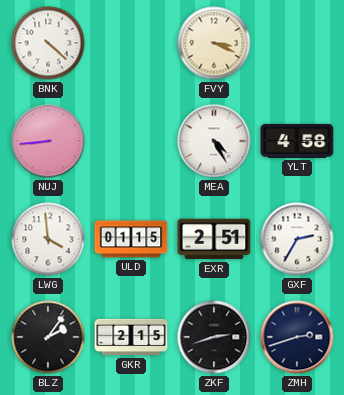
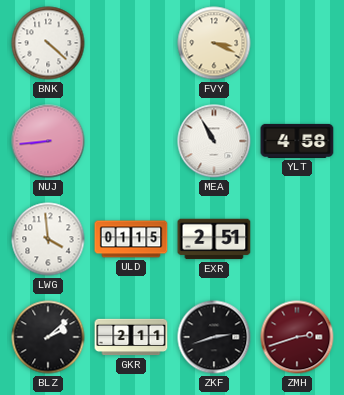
MEA: 4:25 -> 10:55 (214, 141)
GXF: 2:35 -> none (297, 239)
BLZ: 2:06 -> 2:08 (48, 337)
GKR: 2:15 -> 2:11 (131, 337)
ZMH dial: navy -> burgundy (297, 337)
